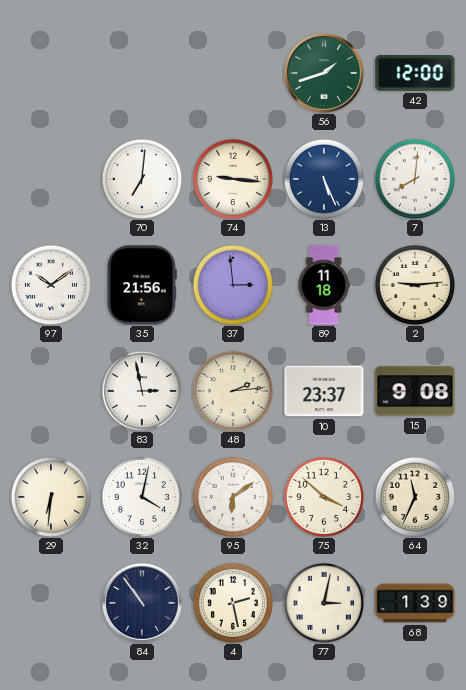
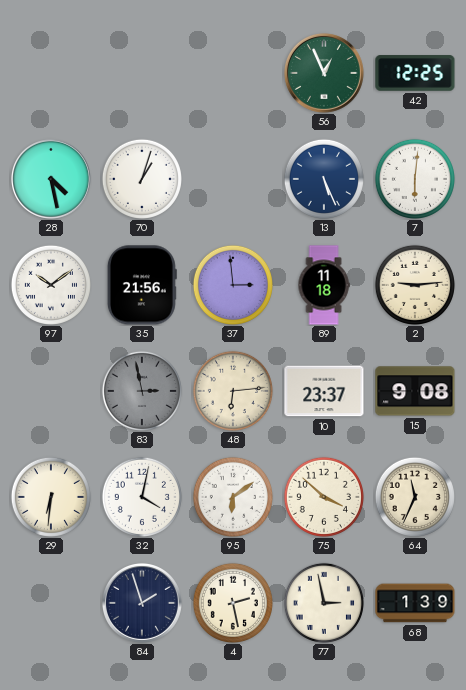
56: 1:42 -> 12:56 (324, 73)
42: 12:00 -> 12:25 (415, 73)
28: none -> 4:28 (51, 179)
70: 7:01 -> 1:03 (142, 179)
74: 9:16 -> none (233, 179)
7: 8:01 -> 6:01 (415, 179)
83 dial: white -> grey (142, 391)
48: 2:14 -> 6:14 (233, 391)
84: 10:54 -> 1:57 (142, 603)
77: 3:02 -> 2:58 (324, 603)
